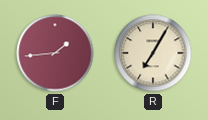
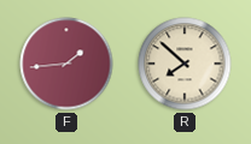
R: 7:05 -> 7:52 (185, 64)
